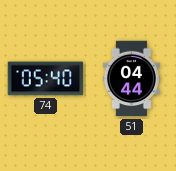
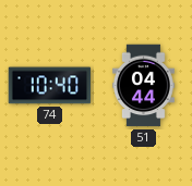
74: 05:40 -> 10:40 (50, 86)
